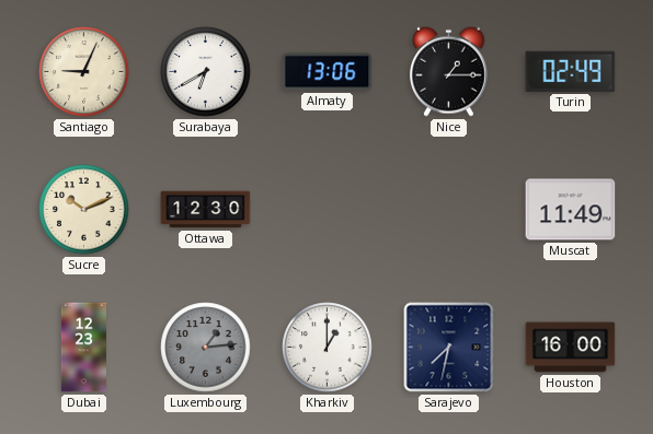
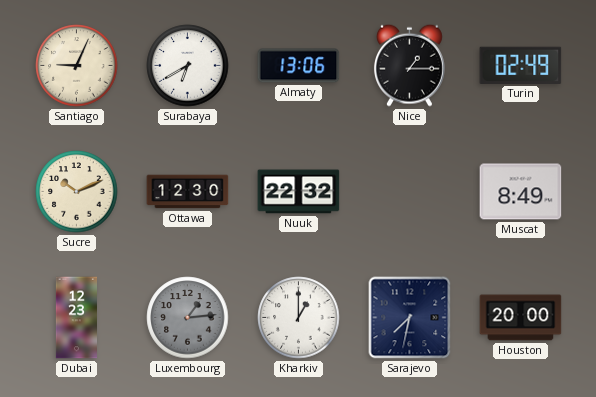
Nuuk: none -> 22:32 (299, 192)
Muscat: 11:49 -> 8:49 (521, 192)
Houston: 16:00 -> 20:00 (521, 318)
